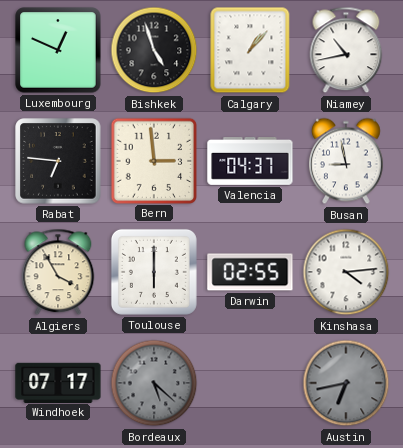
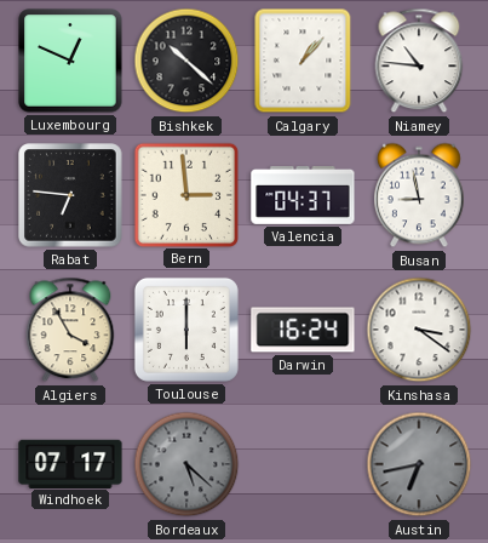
Bishkek: 4:57 -> 10:22 (186, 61)
Niamey: 10:43 -> 10:46 (419, 61)
Darwin: 02:55 -> 16:24 (303, 330)
Kinshasa: 4:14 -> 3:21 (419, 330)
